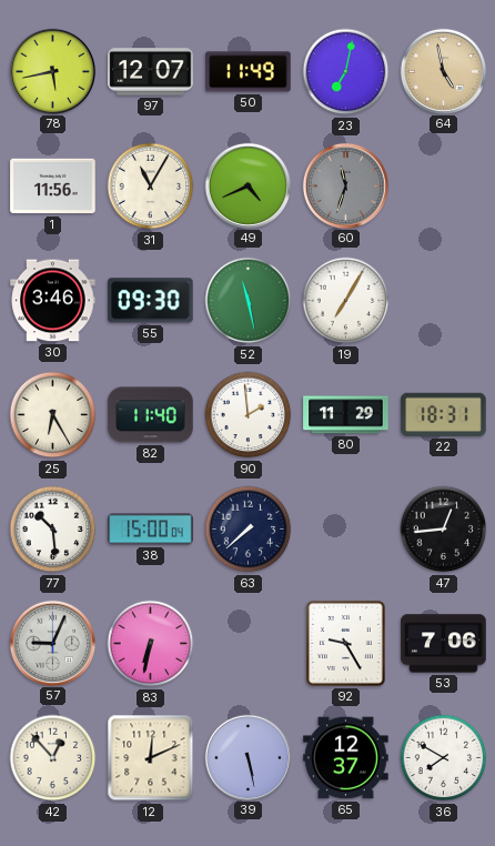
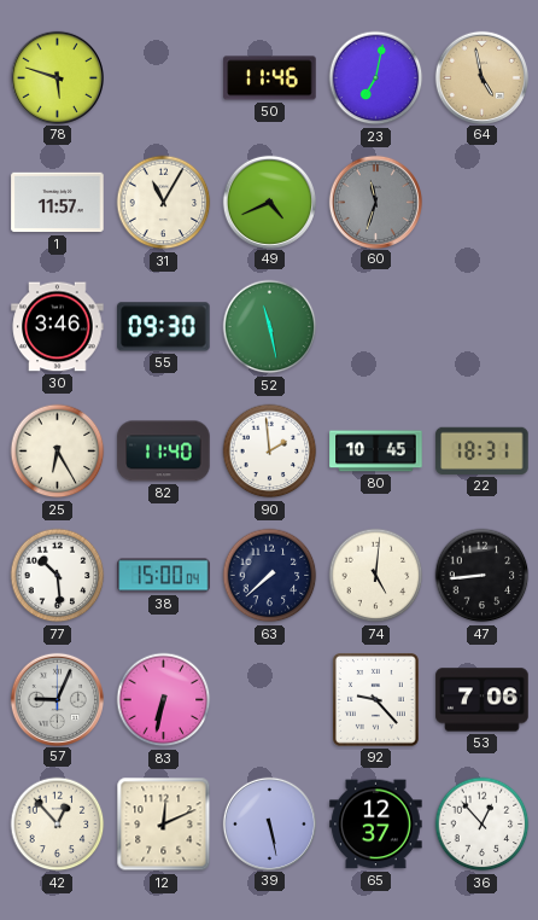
78: 5:43 -> 5:48 (57, 77)
97: 12:07 -> none (151, 72)
50: 11:49 -> 11:46 (270, 78)
1: 11:56 -> 11:57 (58, 203)
19: 7:05 -> none (346, 301)
80: 11:29 -> 10:45 (376, 452)
74: none -> 5:01 (376, 576)
47: 12:44 -> 8:44 (483, 576)
92: 9:25 -> 9:23 (376, 700)
36: 7:50 -> 12:53 (483, 825)
